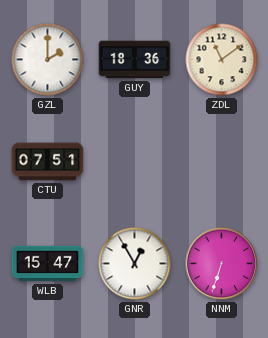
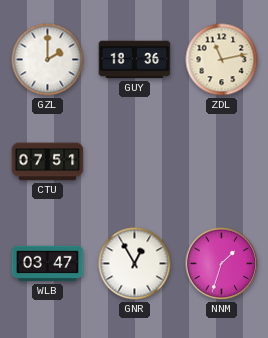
ZDL: 11:09 -> 11:13 (222, 60)
WLB: 15:47 -> 03:47 (48, 264)
NNM: 6:33 -> 1:33 (222, 264)
